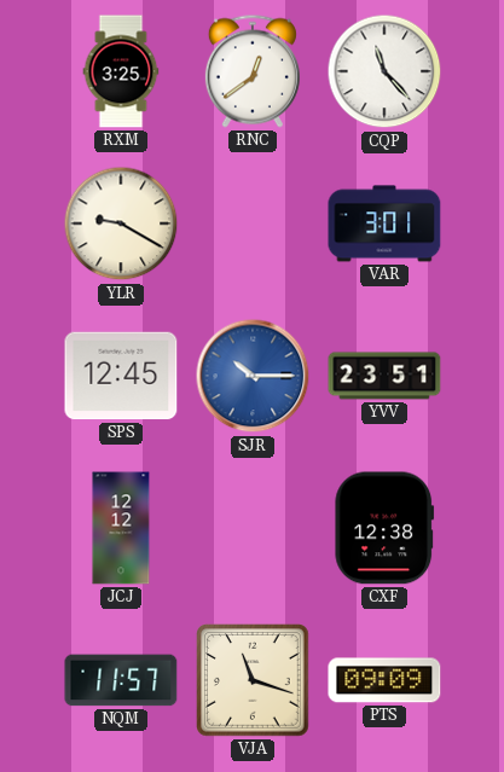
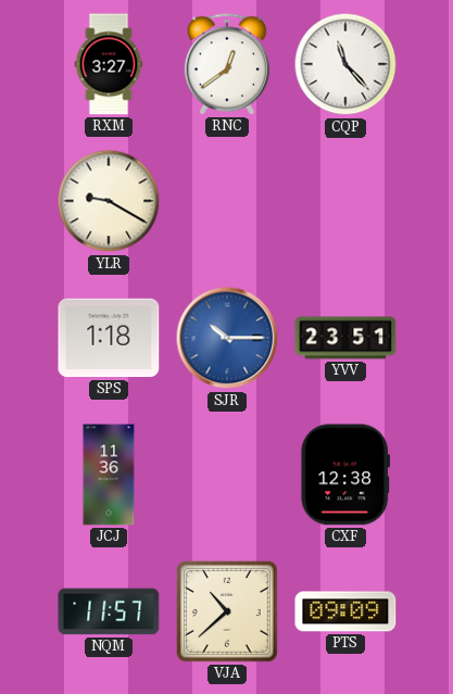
RXM: 3:25 -> 3:27 (109, 64)
VAR: 3:01 -> none (384, 224)
SPS: 12:45 -> 1:18 (109, 338)
JCJ: 12:12 -> 11:36 (109, 475)
VJA: 11:18 -> 10:38 (228, 613)
